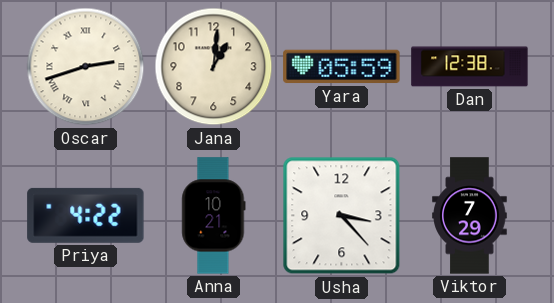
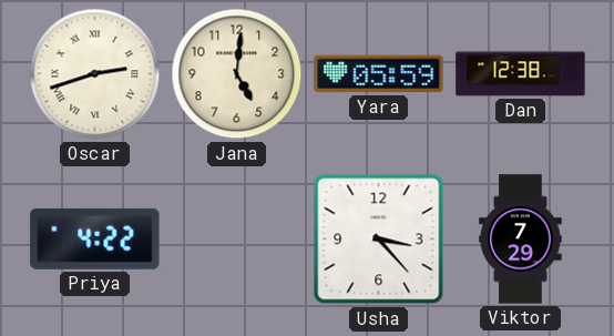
Jana: 1:01 -> 5:01 (237, 74)
Anna: 10:21 -> none (214, 216)
